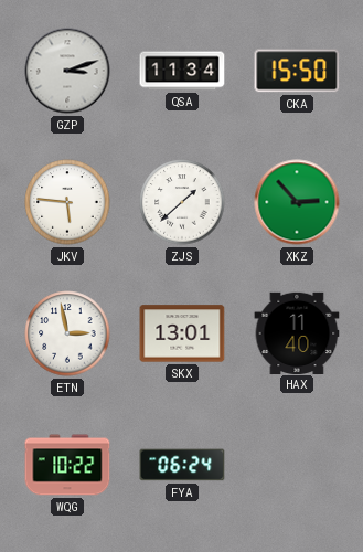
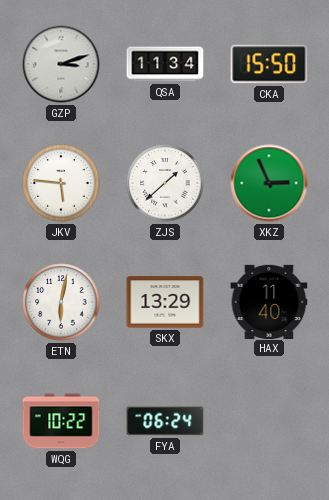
XKZ: 2:53 -> 2:56 (269, 183)
ETN: 2:58 -> 6:02 (61, 302)
SKX: 13:01 -> 13:29 (165, 302)
